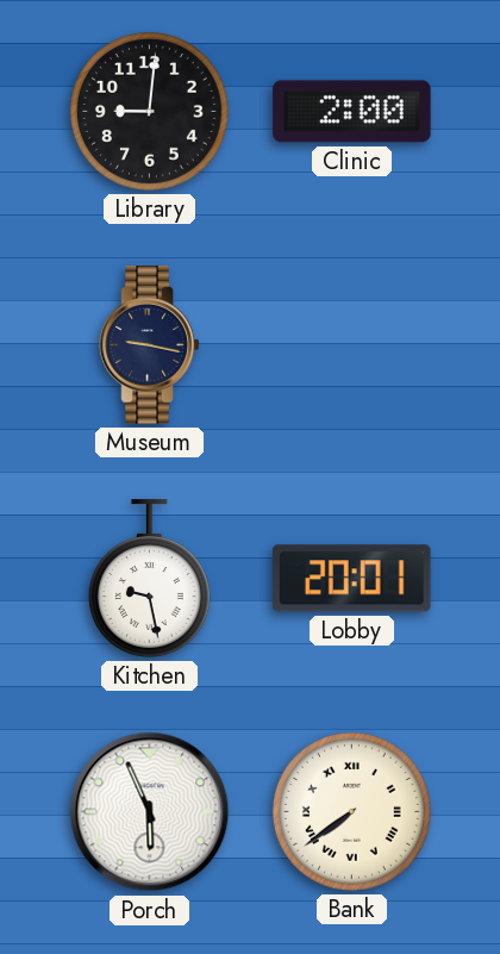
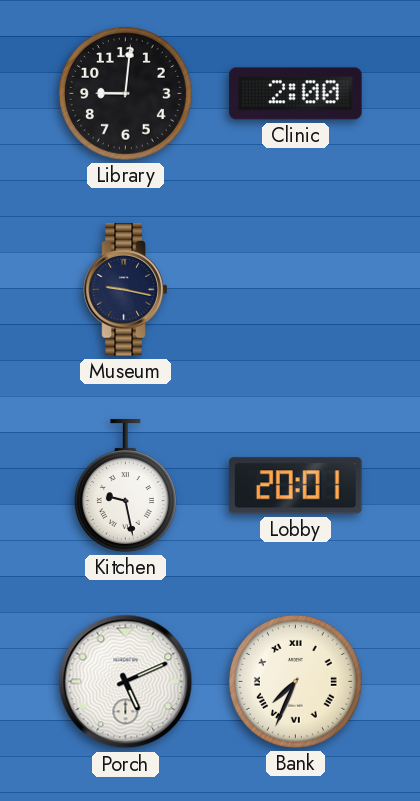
Porch: 5:56 -> 5:11 (126, 682)
Bank: 7:39 -> 7:34 (295, 681)
